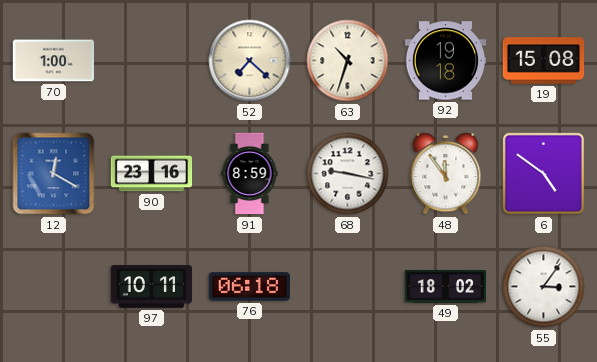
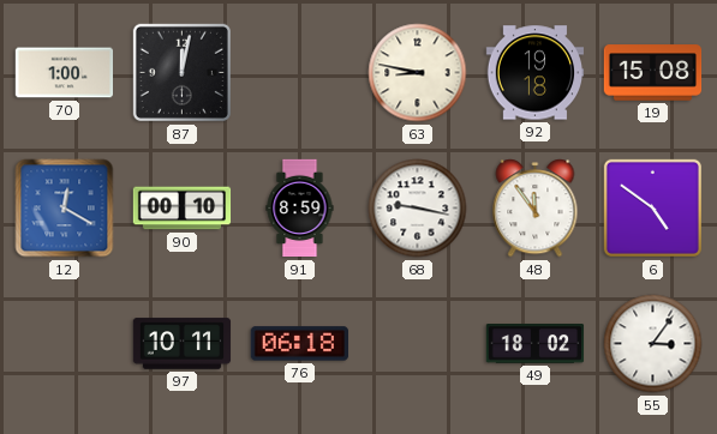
87: none -> 12:02 (181, 72)
52: 7:22 -> none (250, 61)
63: 10:33 -> 8:47 (418, 73)
90: 23:16 -> 00:10 (183, 209)
